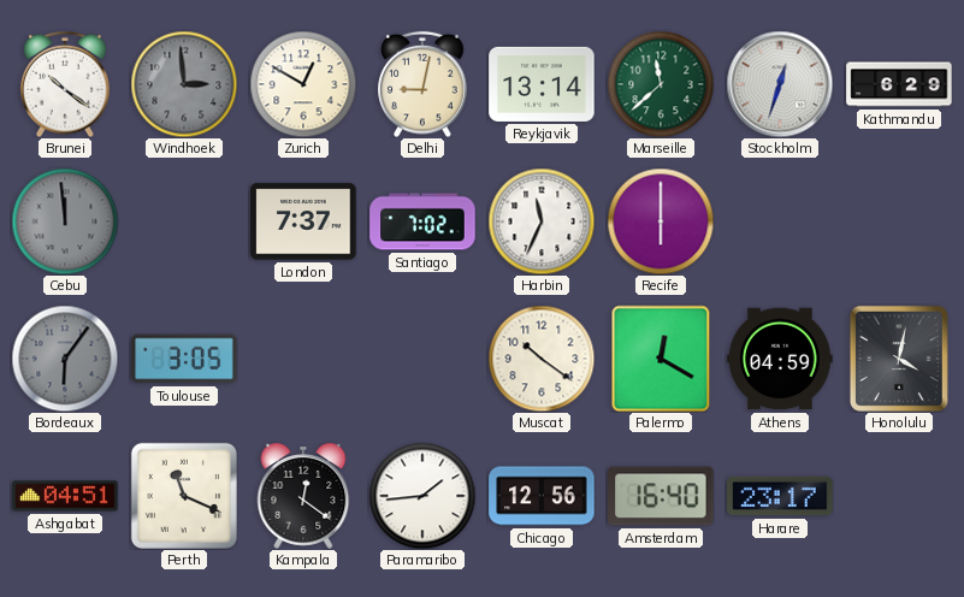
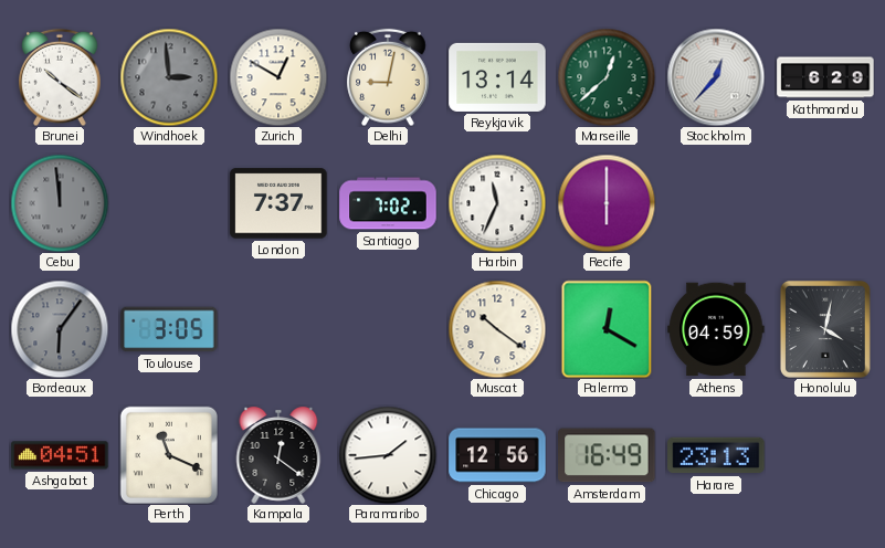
Marseille: 11:38 -> 12:38 (607, 77)
Stockholm: 12:33 -> 12:37 (716, 77)
Amsterdam: 16:40 -> 16:49 (607, 455)
Harare: 23:17 -> 23:13 (716, 455)
